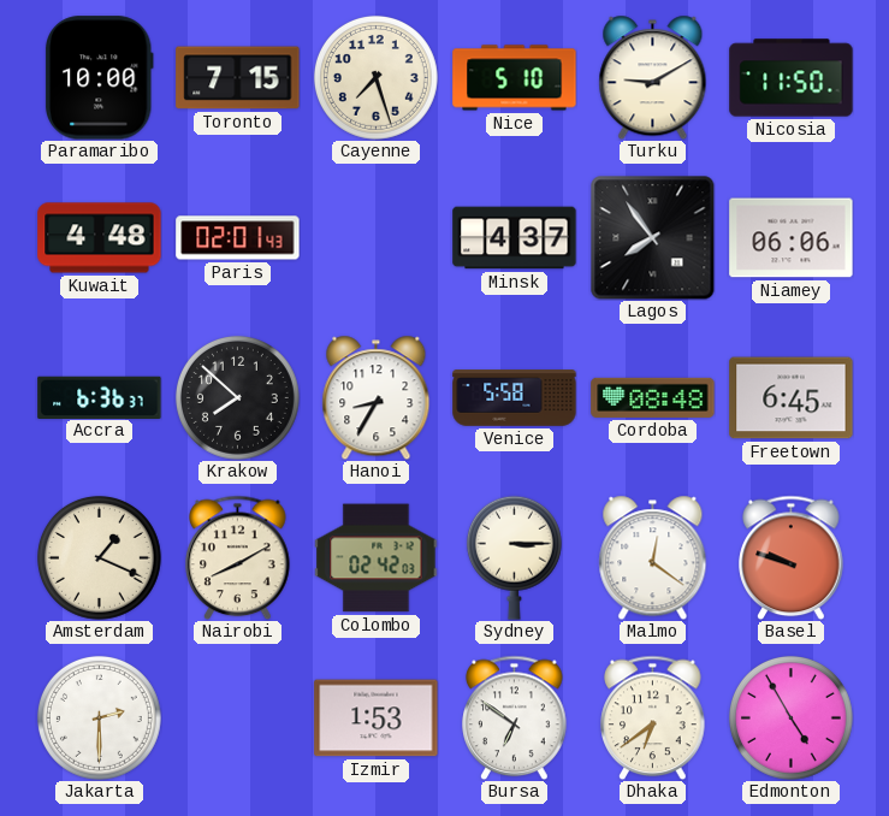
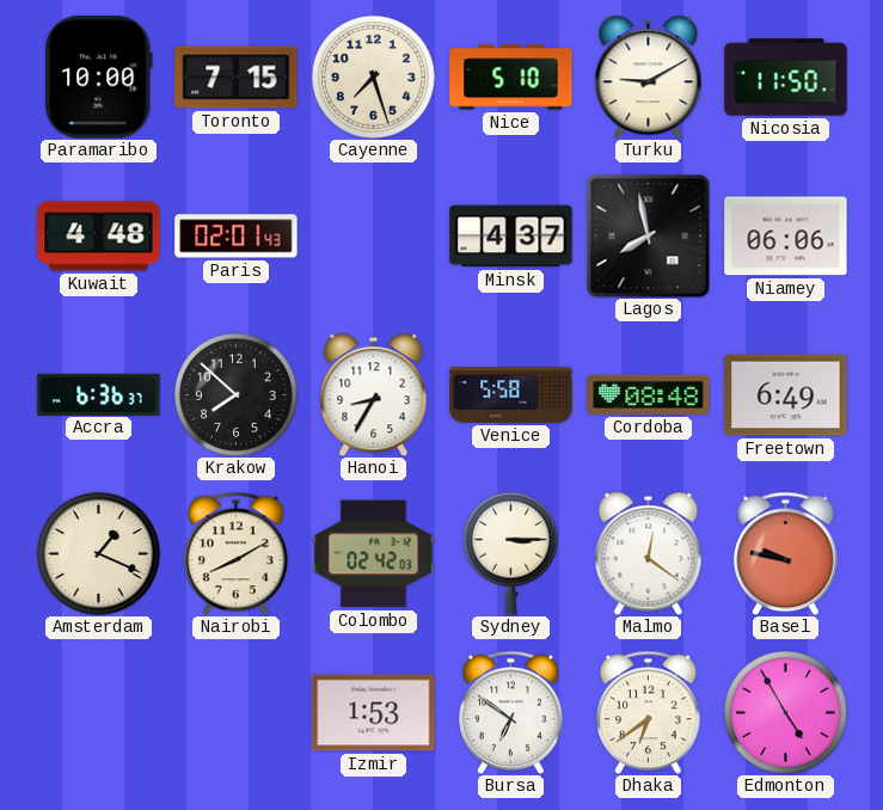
Lagos: 7:54 -> 7:58 (648, 235)
Freetown: 6:45 -> 6:49 (786, 395)
Basel: 9:48 -> 9:47 (786, 553)
Jakarta: 2:30 -> none (99, 717)
